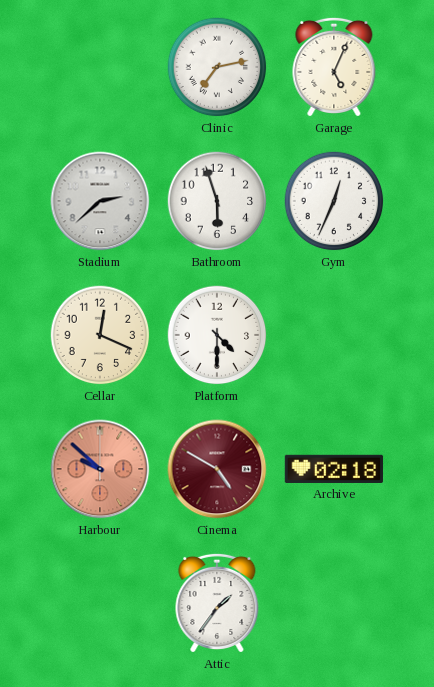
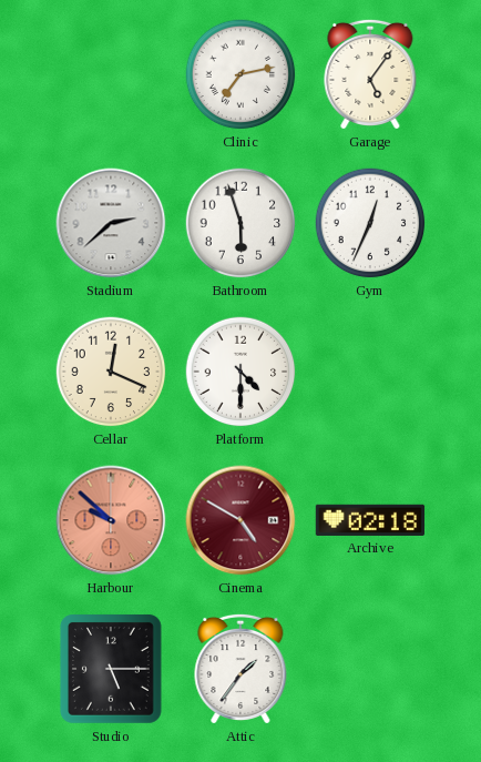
Garage: 5:04 -> 5:06 (370, 74)
Studio: none -> 5:15 (112, 670)
